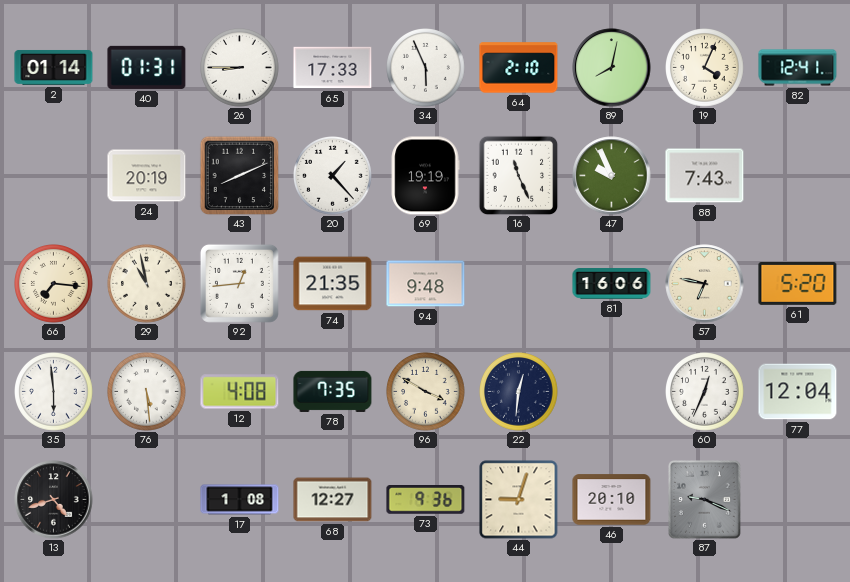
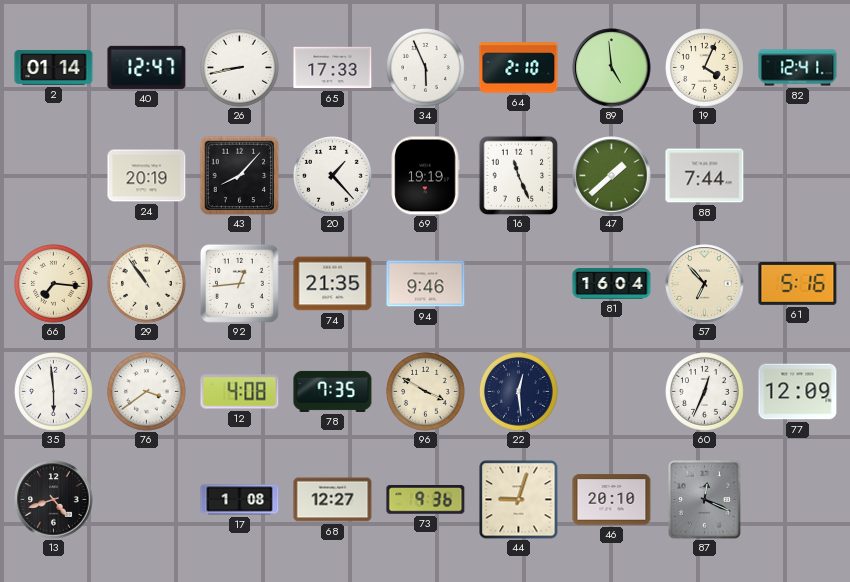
40: 01:31 -> 12:47 (147, 67)
26: 8:45 -> 8:43 (240, 68)
89: 8:02 -> 4:59 (612, 68)
43: 8:11 -> 8:07 (239, 175)
47: 9:56 -> 1:38 (612, 176)
88: 7:43 -> 7:44 (705, 176)
29: 10:58 -> 10:54 (147, 284)
94: 9:48 -> 9:46 (426, 284)
81: 16:06 -> 16:04 (612, 284)
57: 6:47 -> 6:53 (705, 284)
61: 5:20 -> 5:16 (798, 283)
76: 5:29 -> 3:39 (147, 392)
22: 12:31 -> 12:29 (519, 392)
77: 12:04 -> 12:09 (798, 392)
87: 9:19 -> 12:19 (704, 500)
